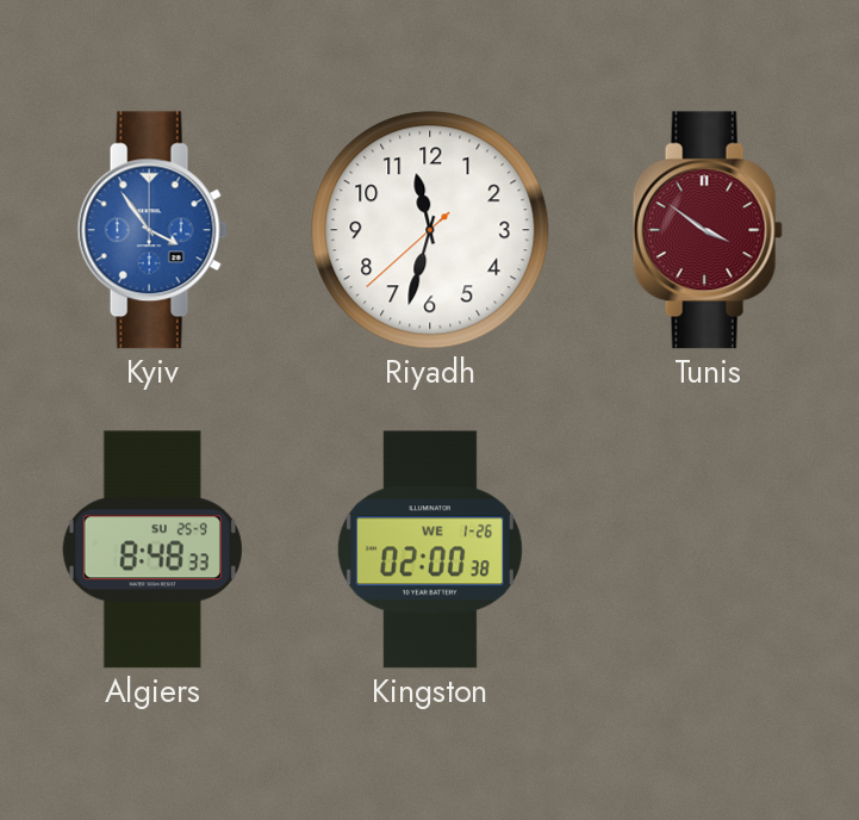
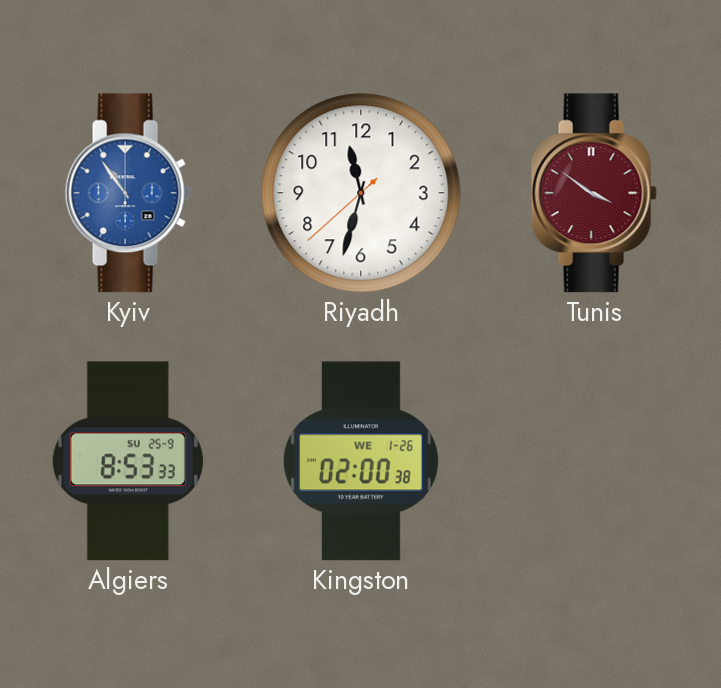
Kyiv: 3:54 -> 10:54 (128, 193)
Algiers: 8:48 -> 8:53 (128, 461)
